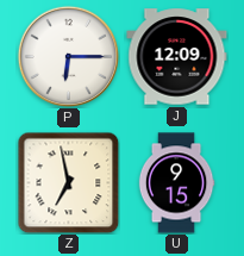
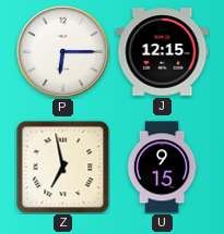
J: 12:09 -> 12:15 (163, 52)
